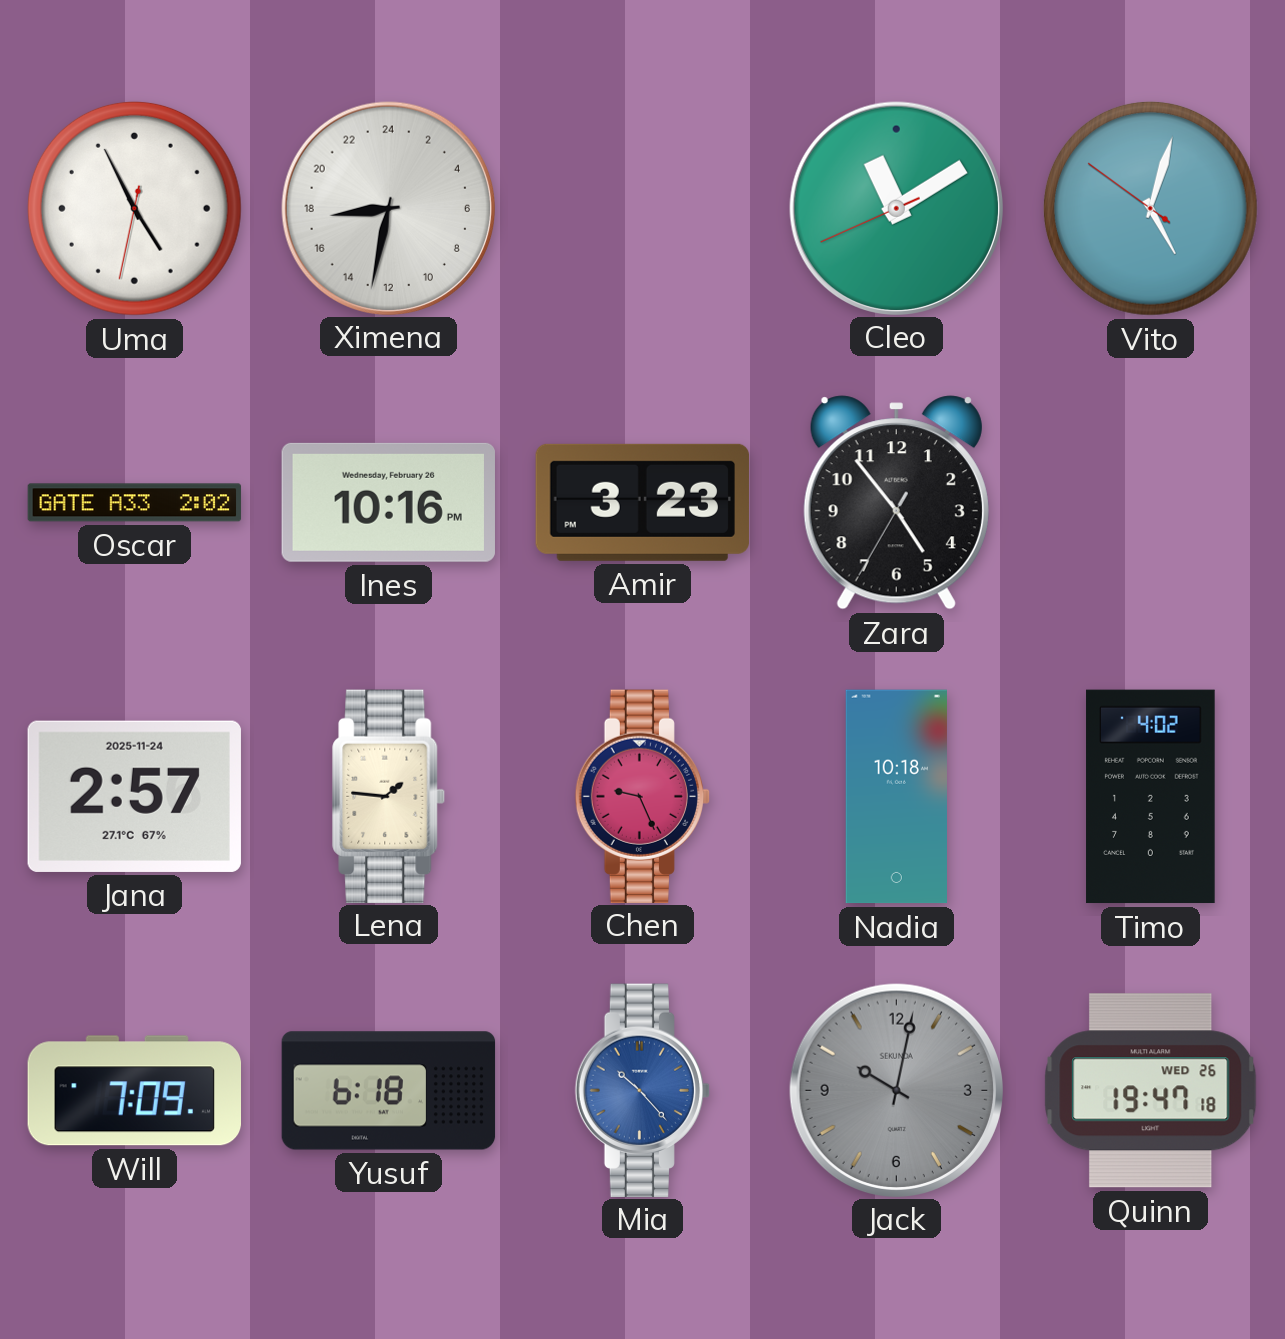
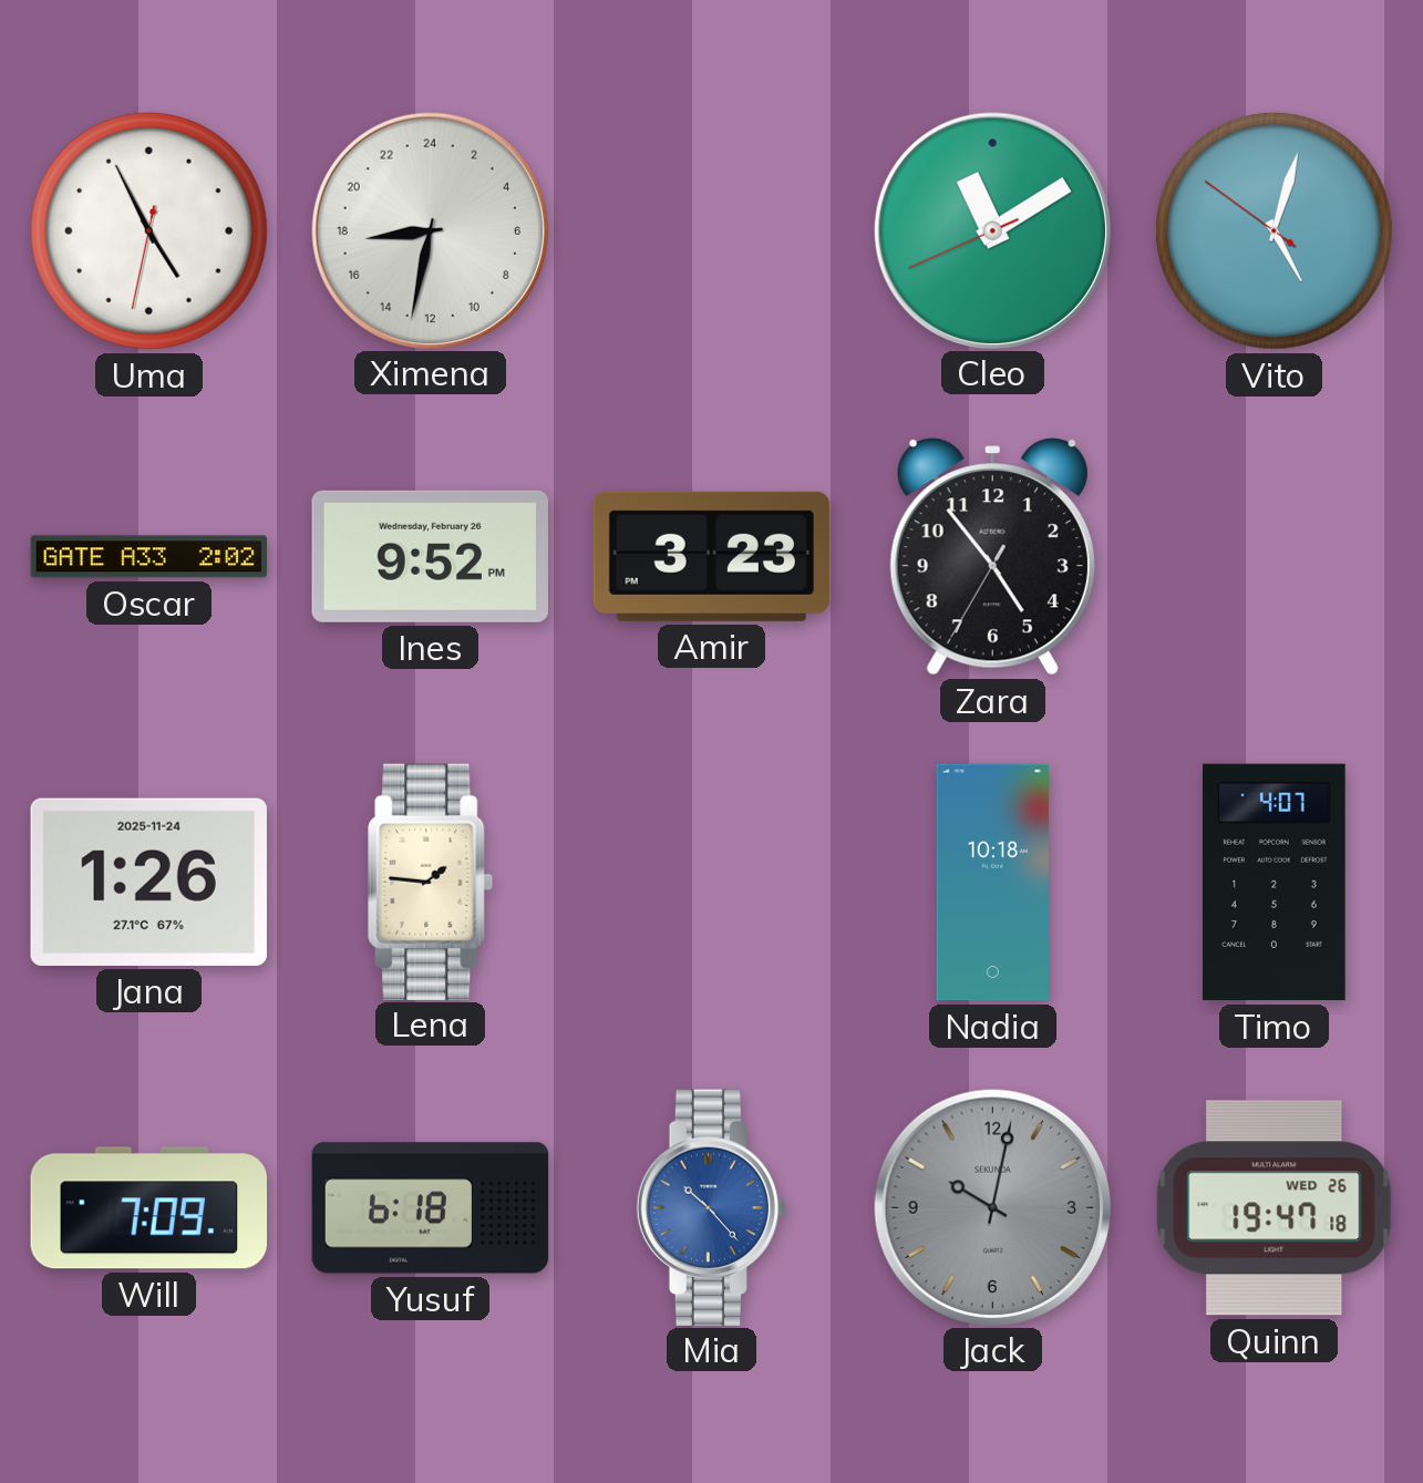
Ines: 10:16 -> 9:52 (430, 556)
Jana: 2:57 -> 1:26 (148, 882)
Chen: 9:26 -> none (642, 796)
Timo: 4:02 -> 4:07 (1275, 883)
